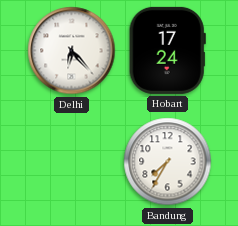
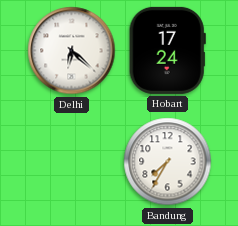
Delhi: 6:23 -> 6:22 (72, 51)
